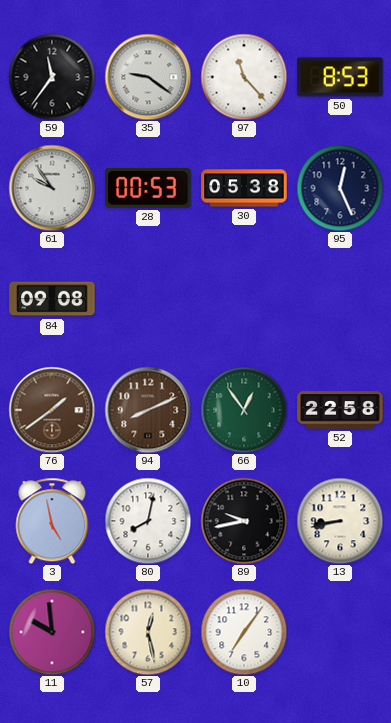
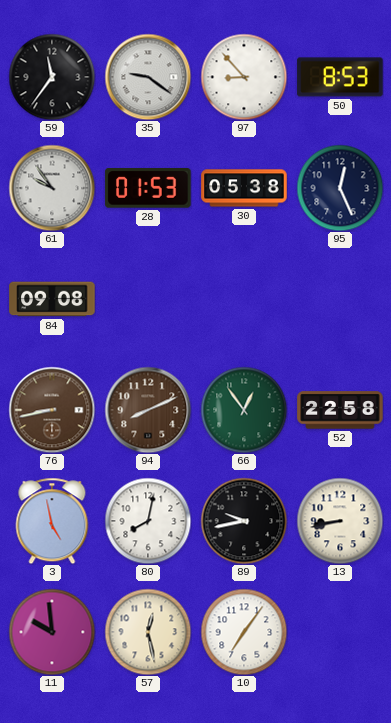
97: 11:23 -> 8:53 (244, 77)
28: 00:53 -> 01:53 (148, 188)
76: 1:39 -> 8:43 (52, 410)
